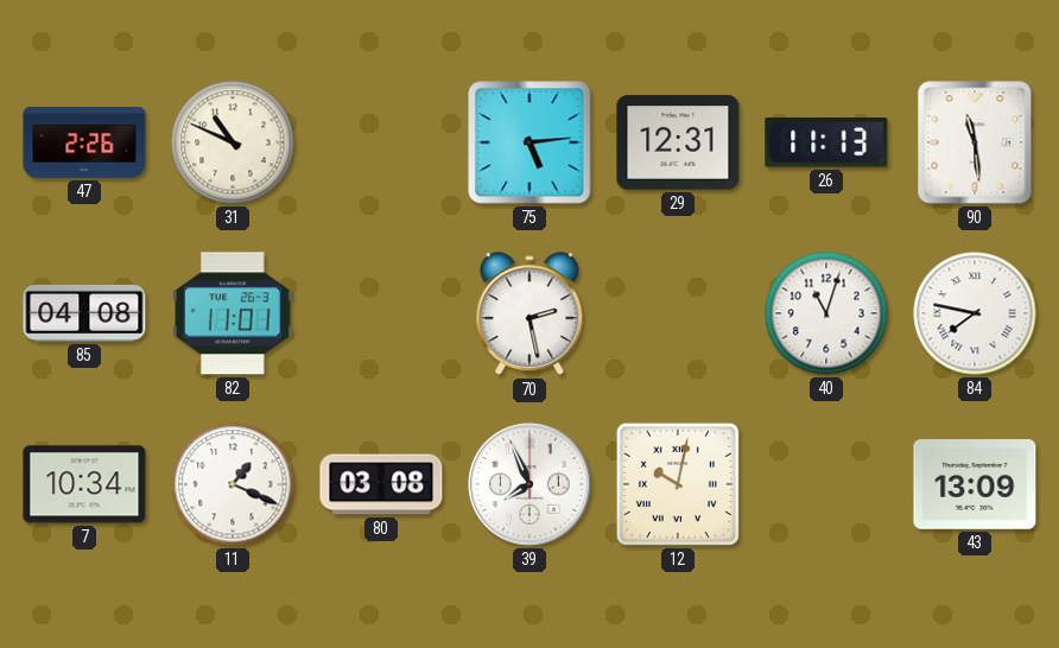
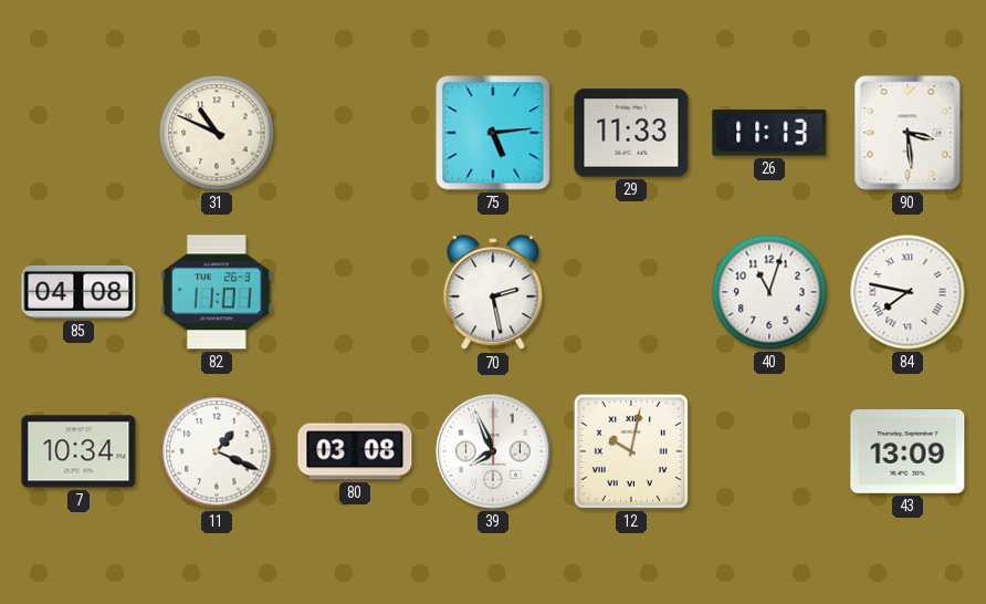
47: 2:26 -> none (84, 142)
29: 12:31 -> 11:33 (631, 133)
90: 11:29 -> 3:29 (908, 133)
